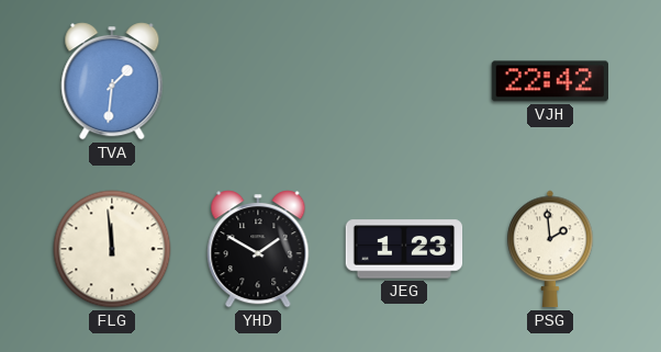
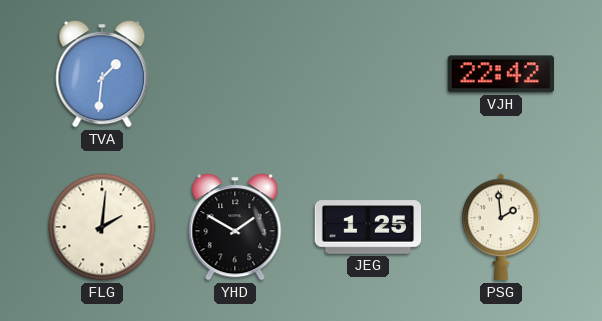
FLG: 11:59 -> 2:01 (102, 227)
JEG: 1:23 -> 1:25 (368, 227)
